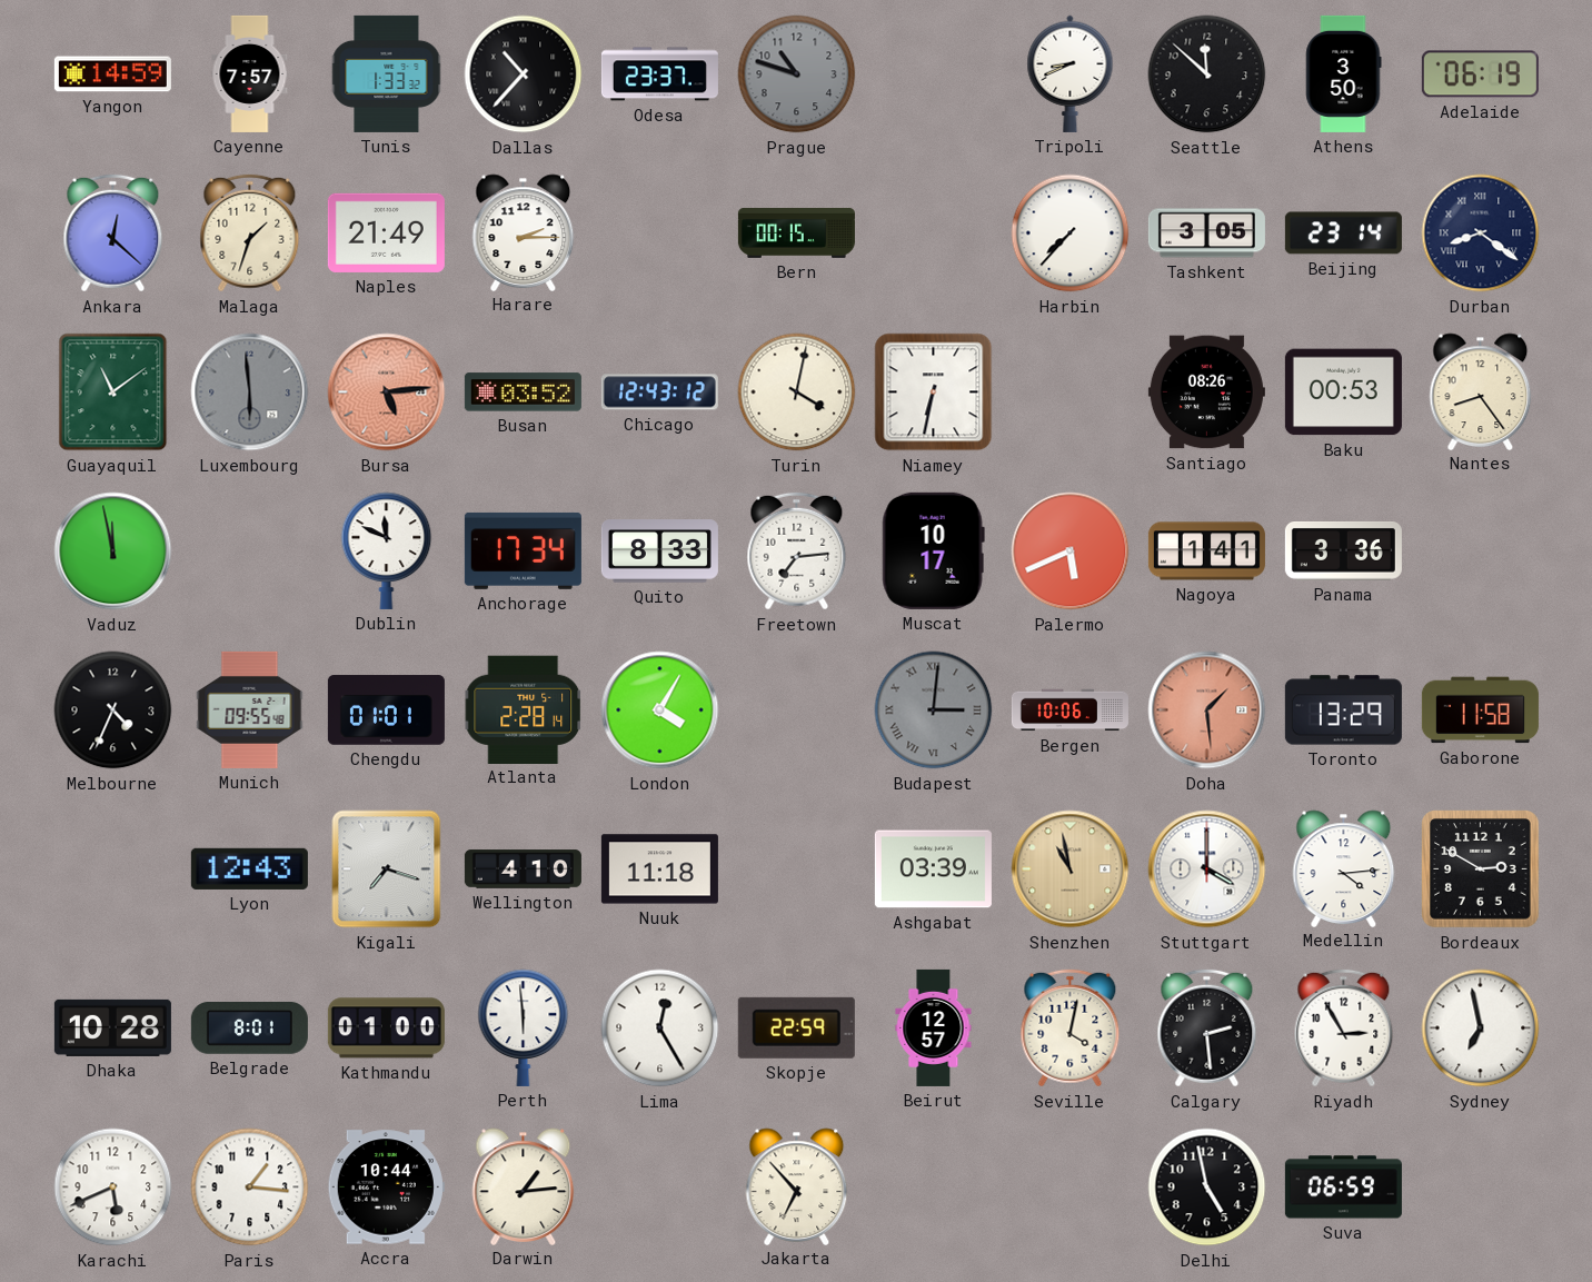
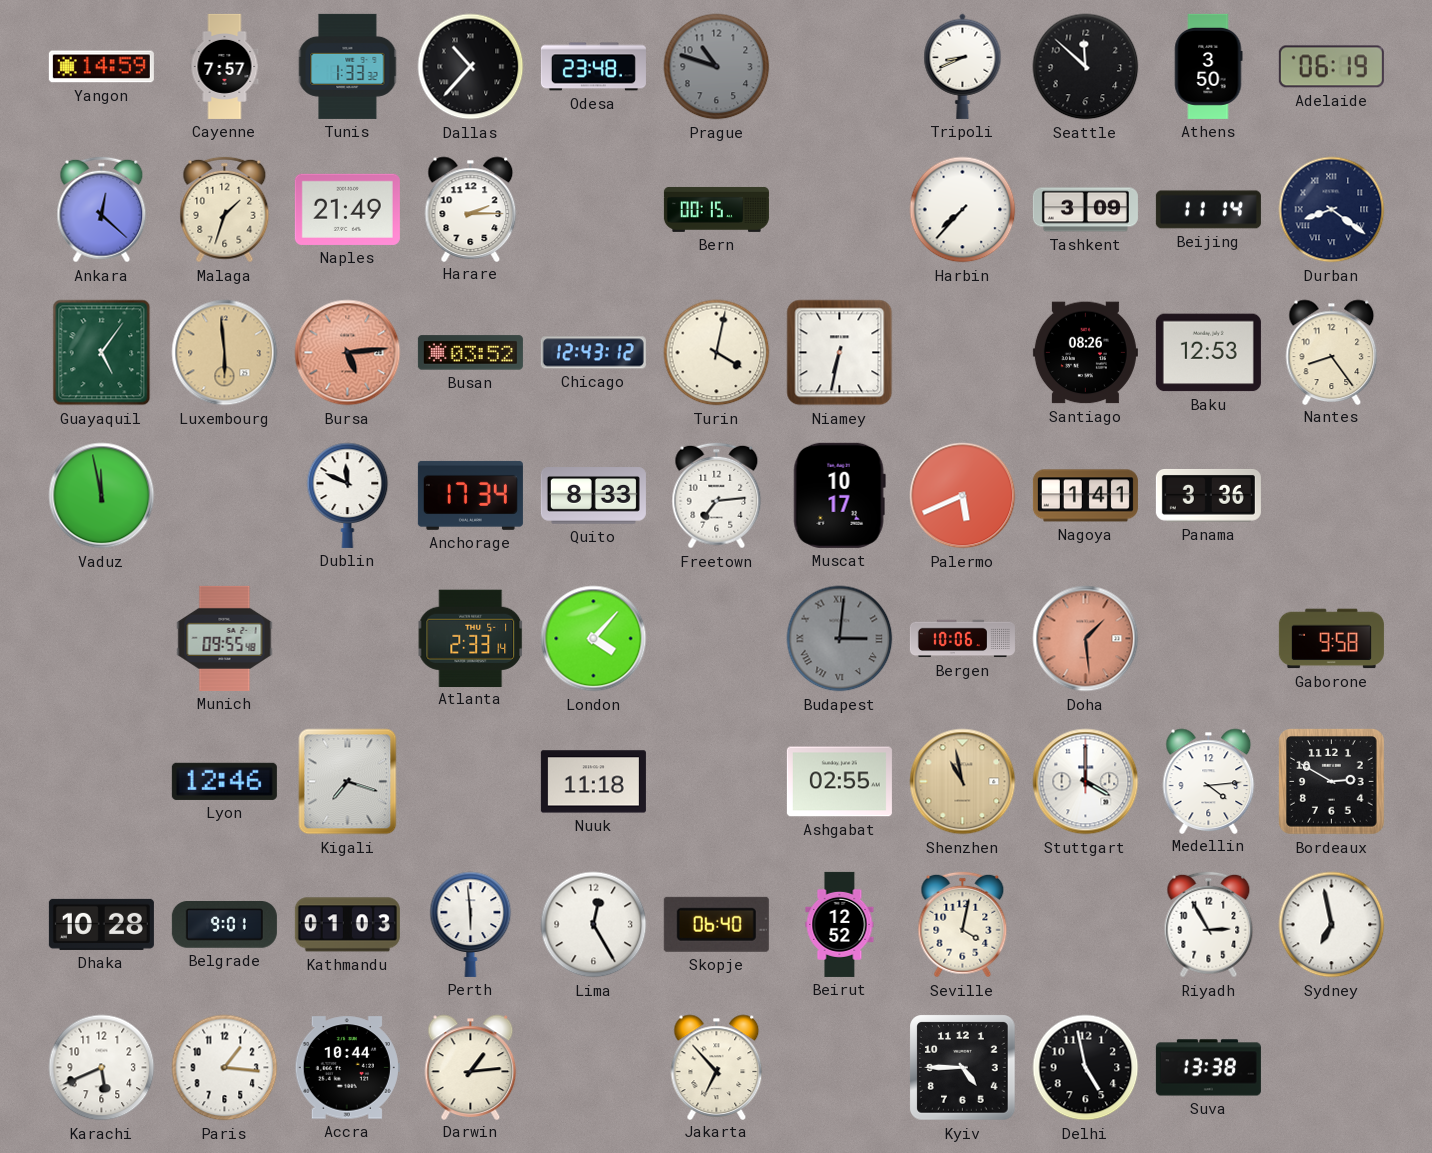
Odesa: 23:37 -> 23:48 (593, 67)
Tashkent: 3:05 -> 3:09 (1085, 210)
Beijing: 23:14 -> 11:14 (1208, 210)
Guayaquil: 11:09 -> 5:06 (102, 353)
Luxembourg dial: grey -> champagne (225, 353)
Baku: 00:53 -> 12:53 (1208, 353)
Melbourne: 4:34 -> none (113, 710)
Chengdu: 01:01 -> none (386, 710)
Atlanta: 2:28 -> 2:33 (471, 638)
London: 4:05 -> 4:07 (594, 639)
Toronto: 13:29 -> none (1343, 710)
Gaborone: 11:58 -> 9:58 (1331, 639)
Lyon: 12:43 -> 12:46 (224, 781)
Wellington: 4:10 -> none (523, 869)
Ashgabat: 03:39 -> 02:55 (839, 782)
Belgrade: 8:01 -> 9:01 (224, 925)
Kathmandu: 01:00 -> 01:03 (347, 925)
Skopje: 22:59 -> 06:40 (716, 924)
Beirut: 12:57 -> 12:52 (840, 924)
Calgary: 2:29 -> none (1207, 1028)
Kyiv: none -> 4:45 (963, 1068)
Suva: 06:59 -> 13:38 (1208, 1068)
